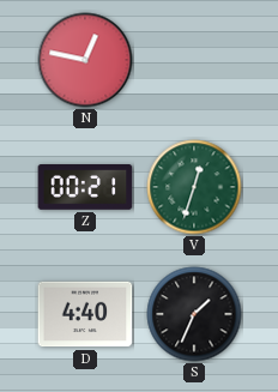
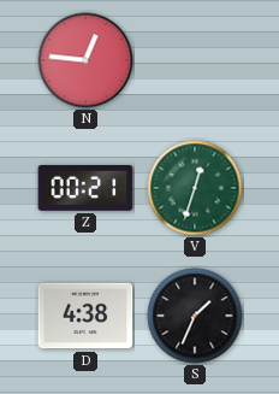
N: 12:47 -> 12:46 (85, 60)
D: 4:40 -> 4:38 (85, 316)
